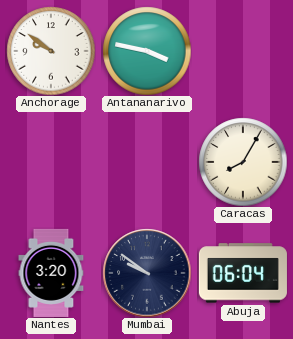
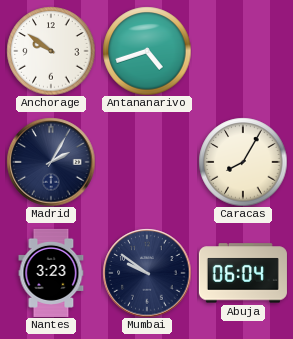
Antananarivo: 3:47 -> 4:42 (147, 51)
Madrid: none -> 2:05 (51, 162)
Nantes: 3:20 -> 3:23 (51, 273)
